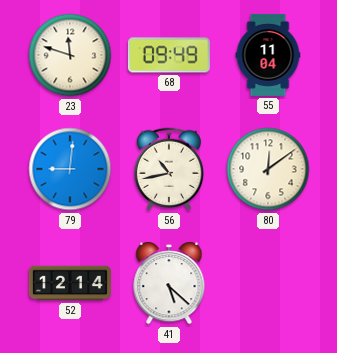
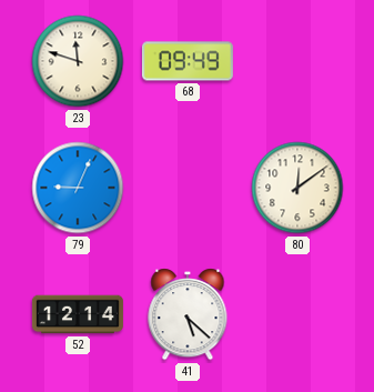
55: 11:04 -> none (268, 55)
79: 9:01 -> 9:04 (78, 188)
56: 10:43 -> none (169, 169)
